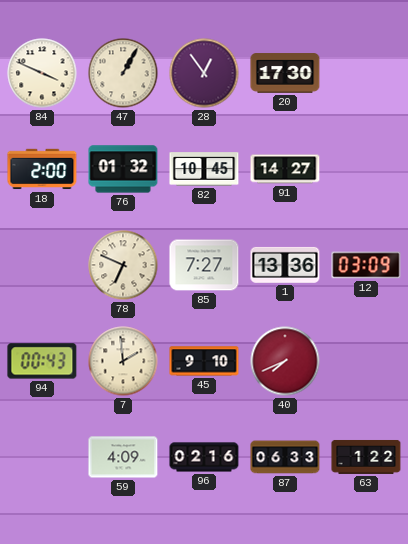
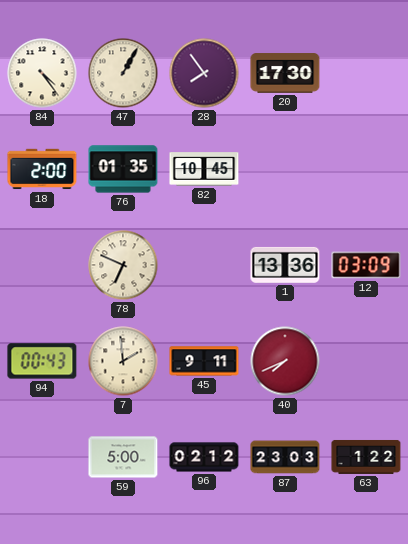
84: 3:49 -> 4:24 (42, 73)
28: 12:54 -> 7:54 (204, 73)
76: 01:32 -> 01:35 (123, 169)
91: 14:27 -> none (285, 169)
85: 7:27 -> none (204, 265)
45: 9:10 -> 9:11 (204, 361)
59: 4:09 -> 5:00 (123, 457)
96: 02:16 -> 02:12 (204, 457)
87: 06:33 -> 23:03 (285, 457)
